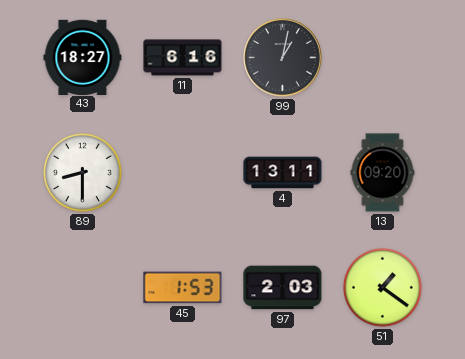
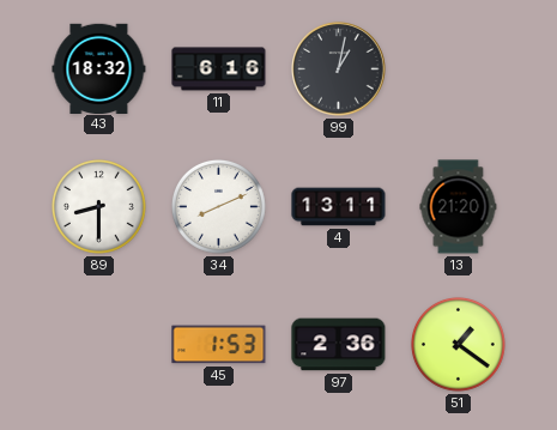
43: 18:27 -> 18:32 (99, 68)
34: none -> 8:11 (218, 206)
13: 09:20 -> 21:20 (459, 207)
97: 2:03 -> 2:36 (339, 345)
